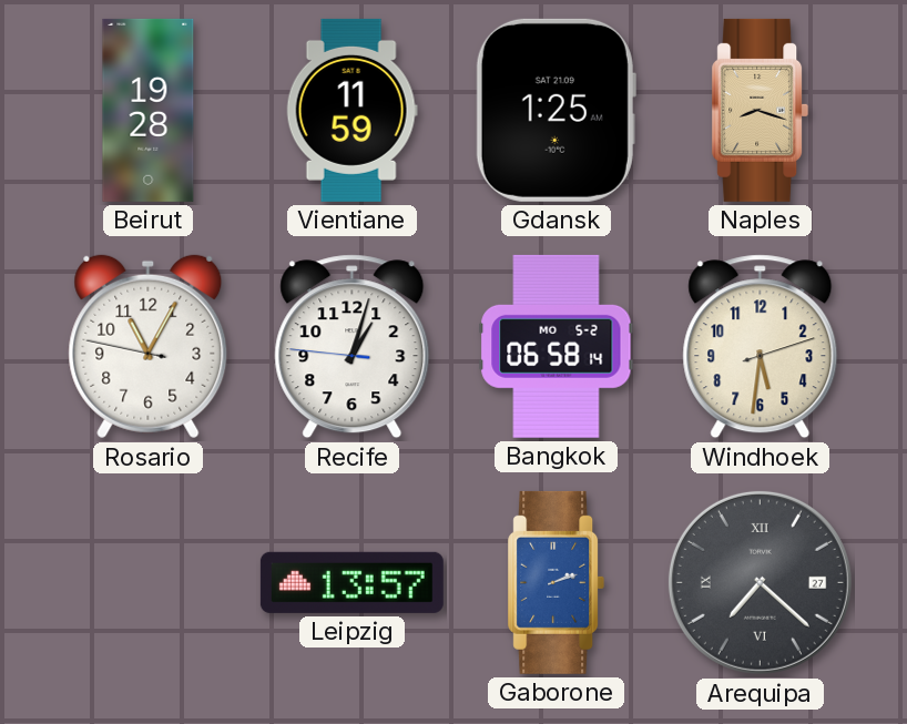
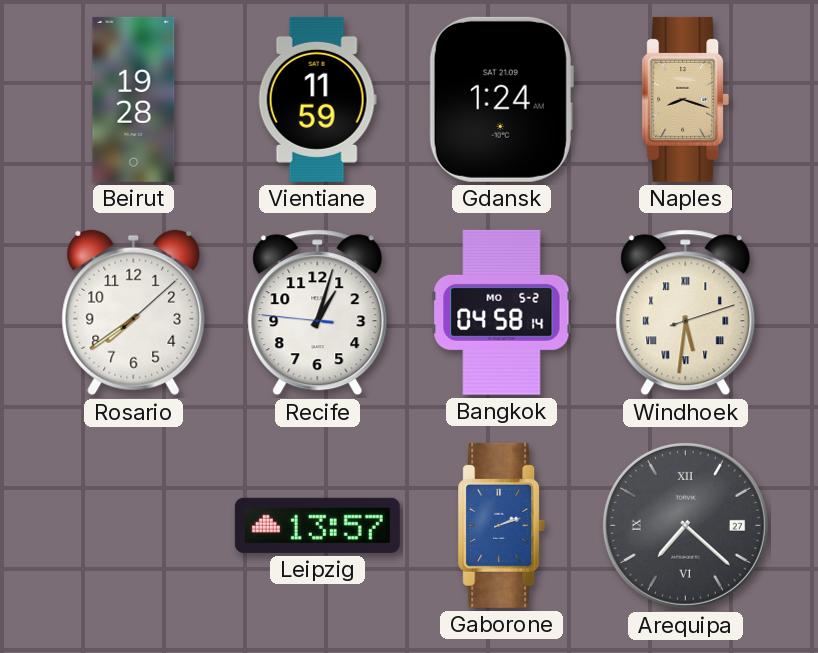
Gdansk: 1:25 -> 1:24 (501, 99)
Rosario: 11:04 -> 7:39 (134, 313)
Bangkok: 06:58 -> 04:58 (502, 312)
Windhoek numerals: Arabic -> Roman (686, 313)
